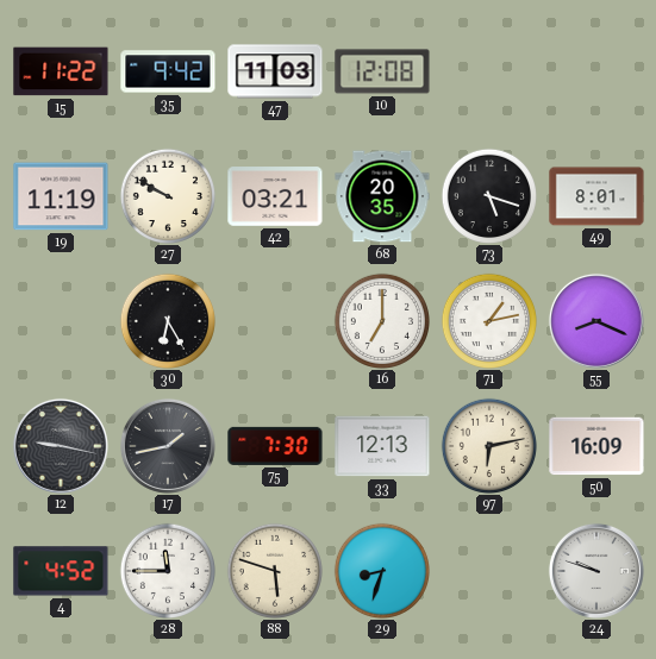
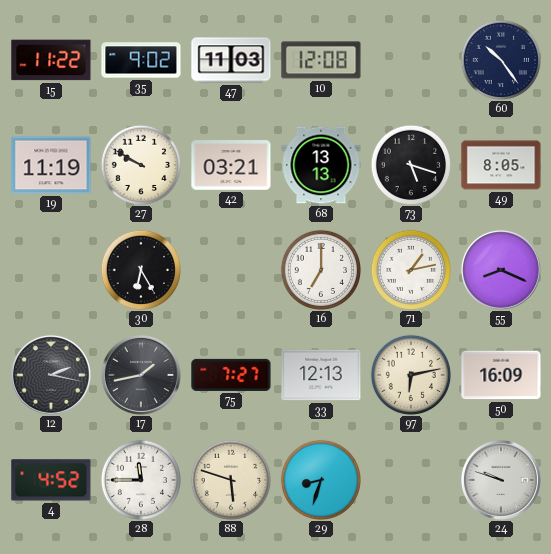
35: 9:42 -> 9:02 (141, 60)
60: none -> 10:24 (500, 59)
68: 20:35 -> 13:13 (321, 165)
49: 8:01 -> 8:05 (501, 165)
12: 9:17 -> 2:17 (51, 375)
75: 7:30 -> 7:27 (231, 375)
